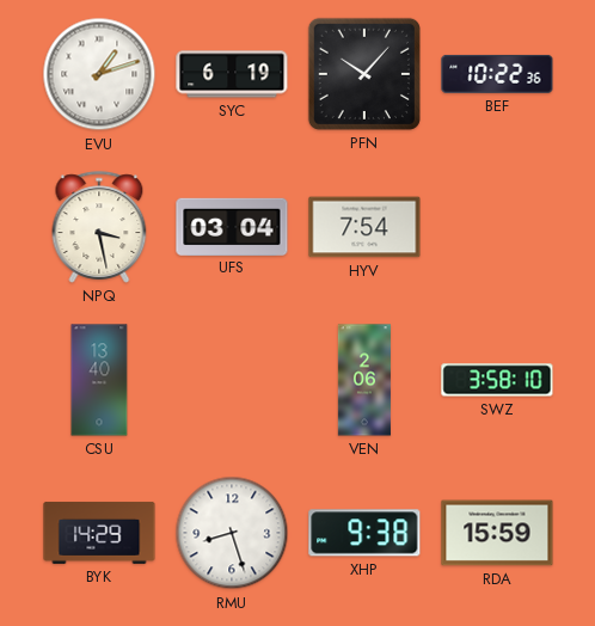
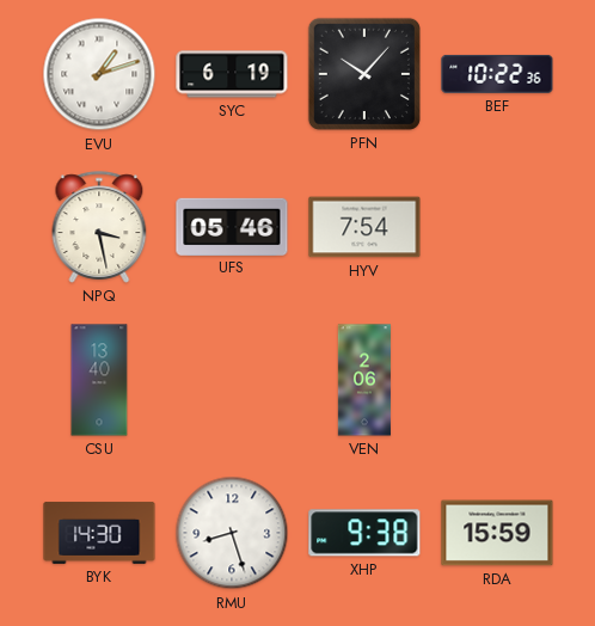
UFS: 03:04 -> 05:46 (232, 226)
SWZ: 3:58 -> none (497, 380)
BYK: 14:29 -> 14:30 (99, 533)
